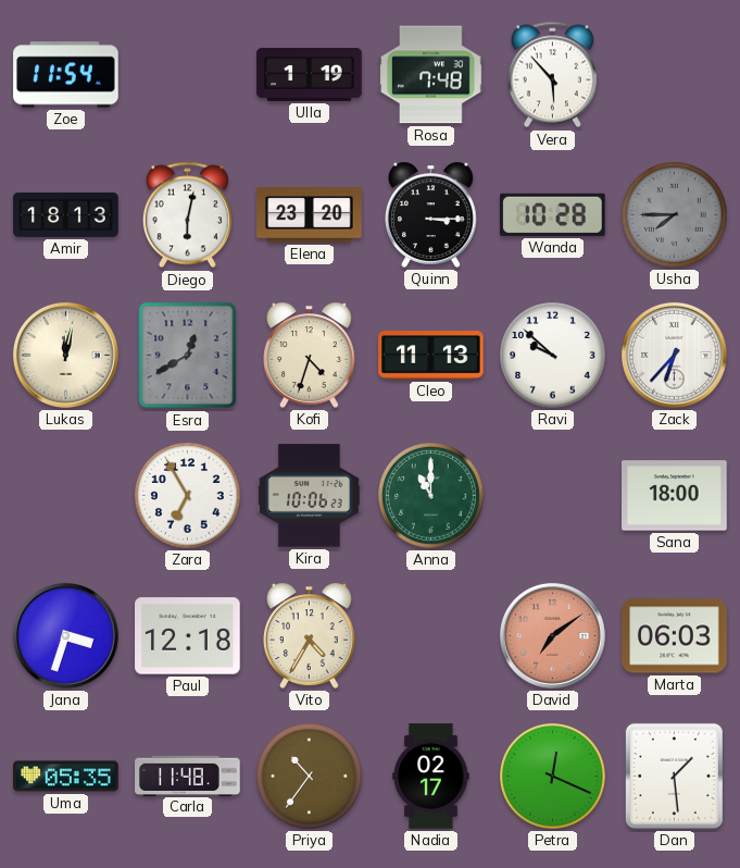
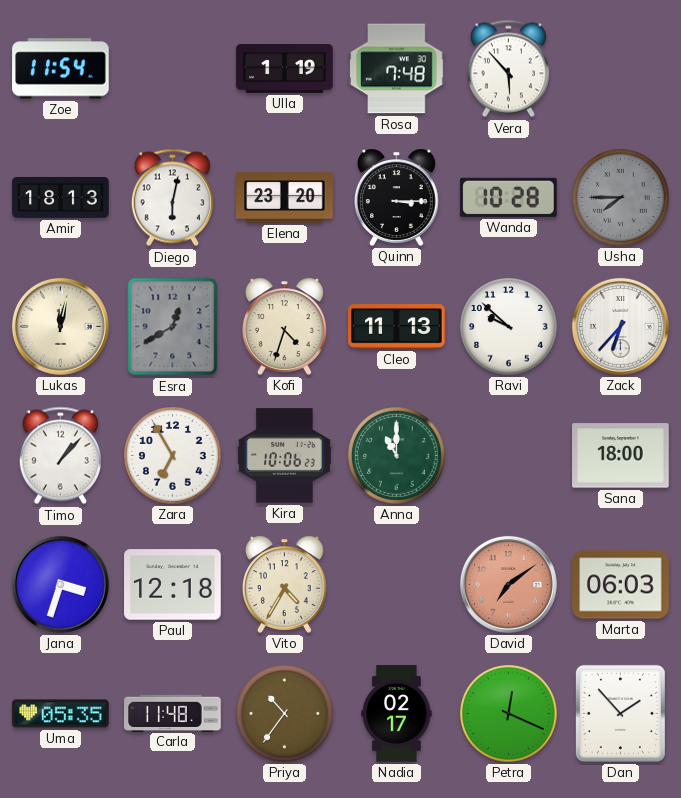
Timo: none -> 1:07 (60, 456)
Dan: 1:29 -> 1:53 (620, 713)
